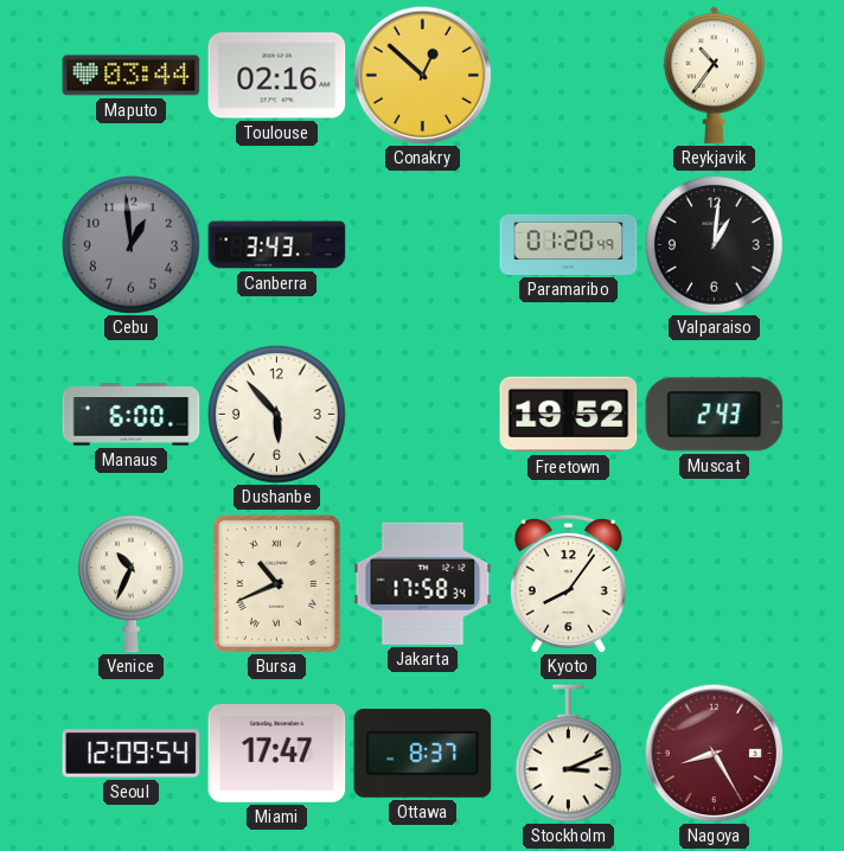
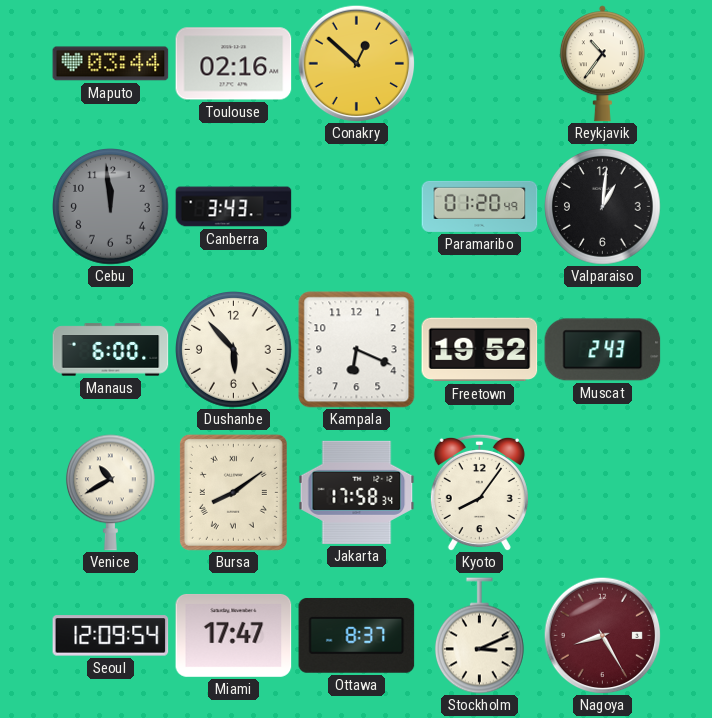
Cebu: 12:59 -> 11:59 (111, 207)
Kampala: none -> 6:19 (357, 350)
Venice: 10:34 -> 10:40 (110, 493)
Bursa: 10:41 -> 8:09 (233, 492)
